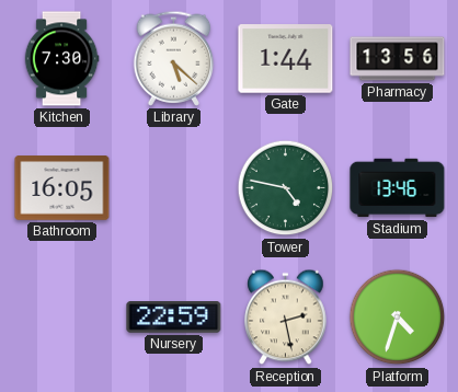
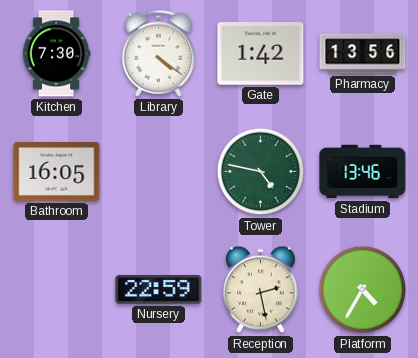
Library: 5:22 -> 4:21 (159, 53)
Gate: 1:44 -> 1:42 (261, 54)
Platform: 4:33 -> 4:35 (363, 290)
